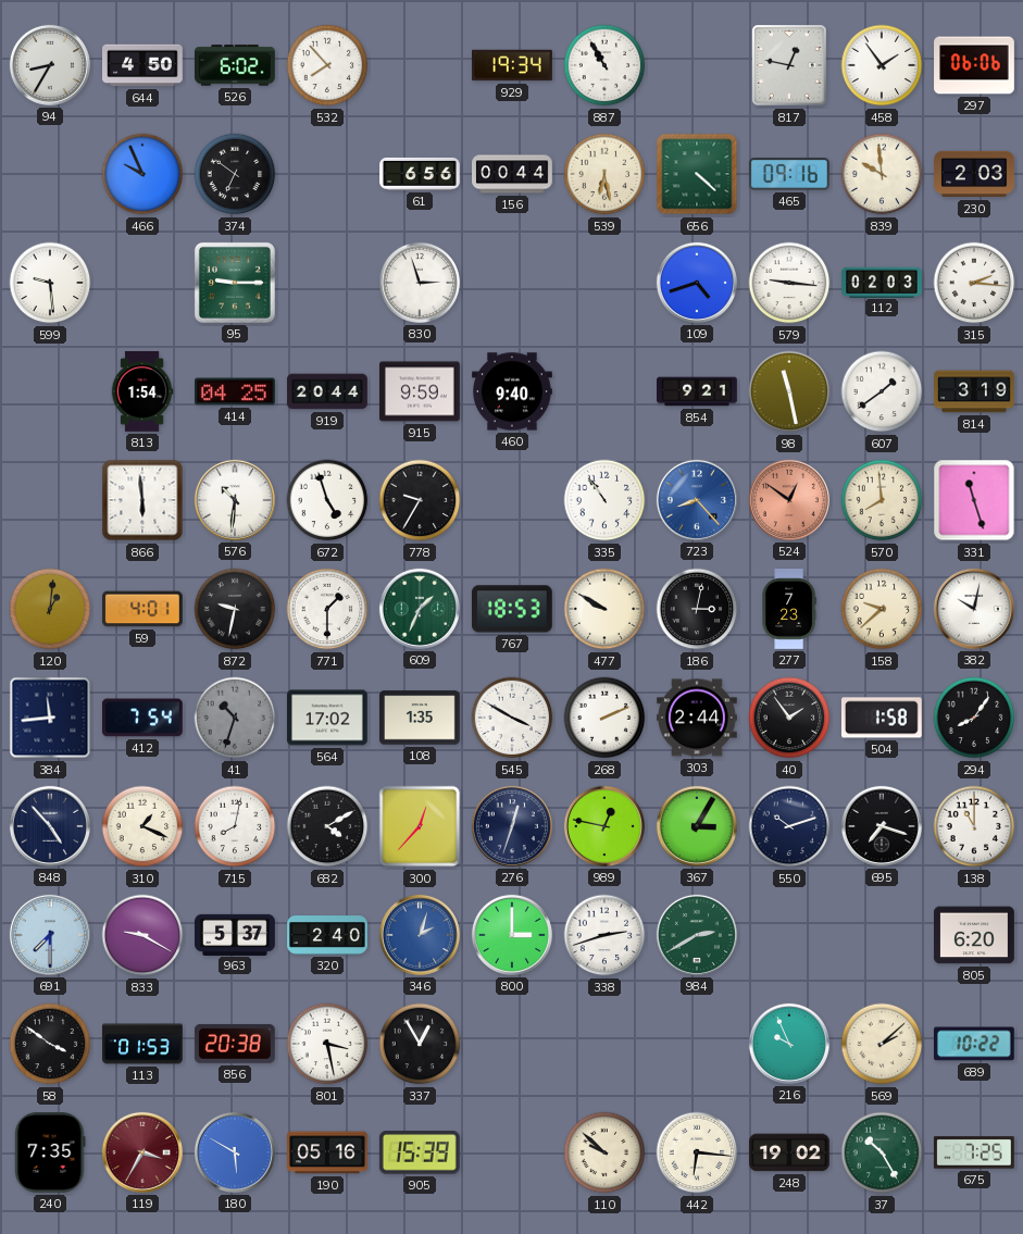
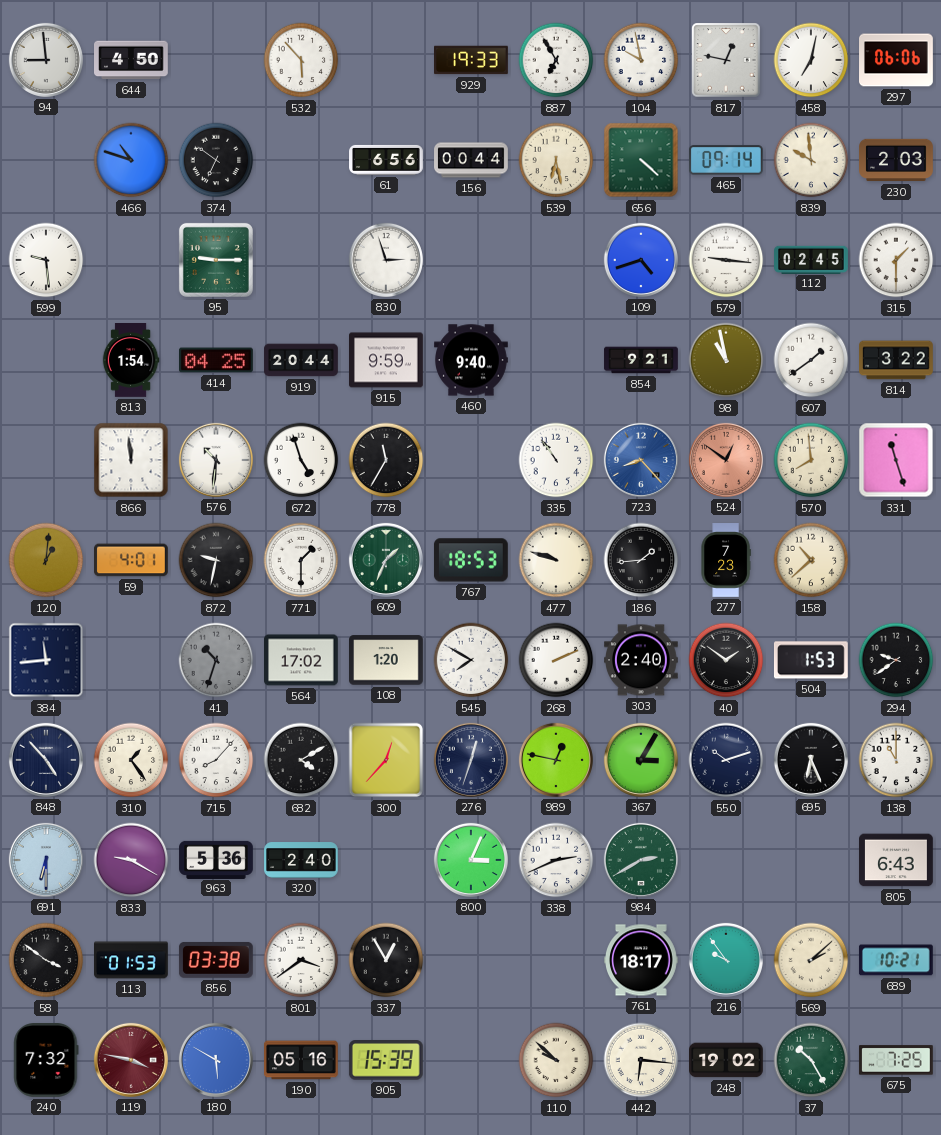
94: 8:35 -> 8:59 (46, 60)
526: 6:02 -> none (236, 65)
532: 7:53 -> 5:53 (301, 60)
929: 19:34 -> 19:33 (472, 60)
887: 10:55 -> 6:55 (556, 60)
104: none -> 9:58 (641, 60)
458: 1:54 -> 7:02 (811, 60)
466: 9:56 -> 10:48 (131, 160)
465: 09:16 -> 09:14 (726, 160)
112: 02:03 -> 02:45 (811, 259)
315: 2:16 -> 1:30 (896, 260)
98: 11:28 -> 10:58 (726, 360)
814: 3:19 -> 3:22 (897, 360)
866: 5:59 -> 11:59 (131, 460)
778: 9:35 -> 11:35 (386, 460)
477: 9:50 -> 9:48 (556, 560)
186: 3:02 -> 1:44 (641, 560)
158: 9:38 -> 10:38 (811, 560)
382: 10:02 -> none (974, 609)
412: 7:54 -> none (142, 718)
108: 1:35 -> 1:20 (387, 660)
545: 3:50 -> 7:50 (471, 660)
303: 2:44 -> 2:40 (642, 660)
40: 1:54 -> 1:51 (726, 660)
504: 1:58 -> 1:53 (811, 660)
294: 8:06 -> 9:39 (896, 660)
310: 1:19 -> 1:24 (131, 760)
715: 8:02 -> 8:07 (216, 760)
695: 7:18 -> 6:26 (811, 760)
691: 7:30 -> 6:30 (46, 860)
963: 5:37 -> 5:36 (216, 859)
346: 2:03 -> none (420, 935)
800: 3:00 -> 3:04 (471, 860)
338: 2:42 -> 2:41 (556, 860)
805: 6:20 -> 6:43 (897, 860)
856: 20:38 -> 03:38 (216, 960)
801: 3:28 -> 3:39 (301, 960)
761: none -> 18:17 (642, 960)
216: 9:56 -> 9:54 (726, 960)
689: 10:22 -> 10:21 (896, 960)
240: 7:35 -> 7:32 (46, 1061)
119: 3:35 -> 3:47 (131, 1060)
